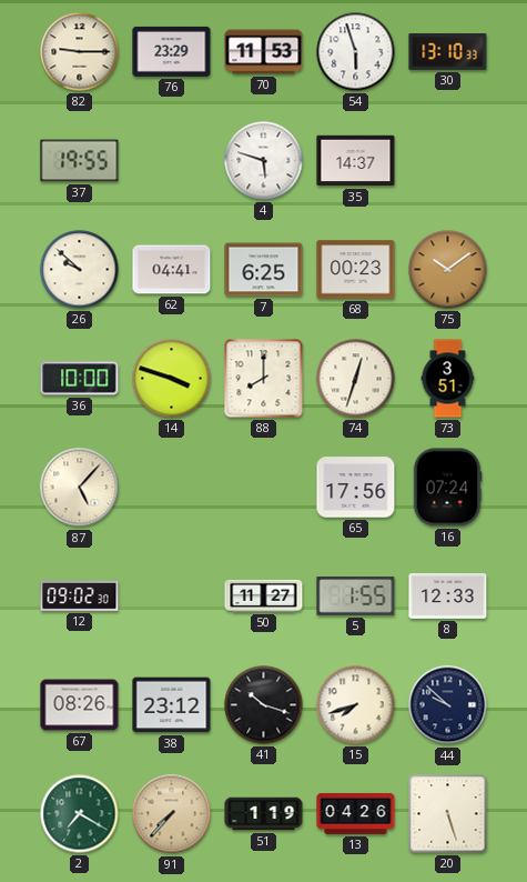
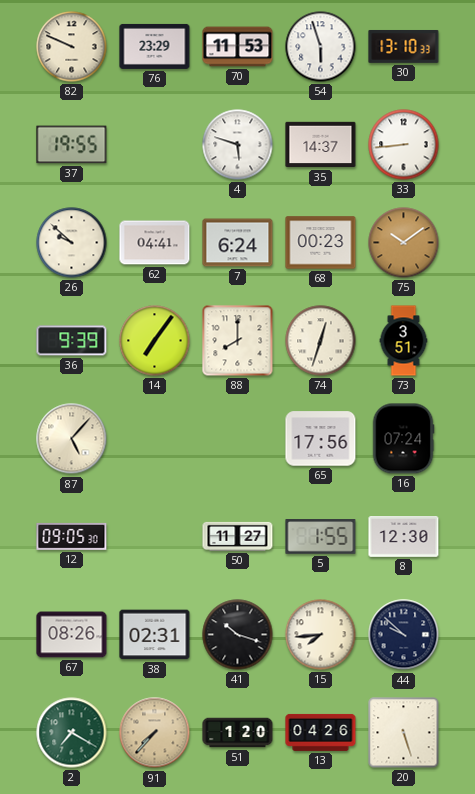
82: 9:15 -> 9:49 (72, 47)
33: none -> 8:44 (404, 145)
7: 6:25 -> 6:24 (238, 243)
36: 10:00 -> 9:39 (72, 341)
14: 3:48 -> 7:06 (155, 341)
12: 09:02 -> 09:05 (72, 536)
8: 12:33 -> 12:30 (404, 537)
38: 23:12 -> 02:31 (155, 635)
15: 7:42 -> 7:44 (321, 635)
51: 1:19 -> 1:20 (238, 733)
